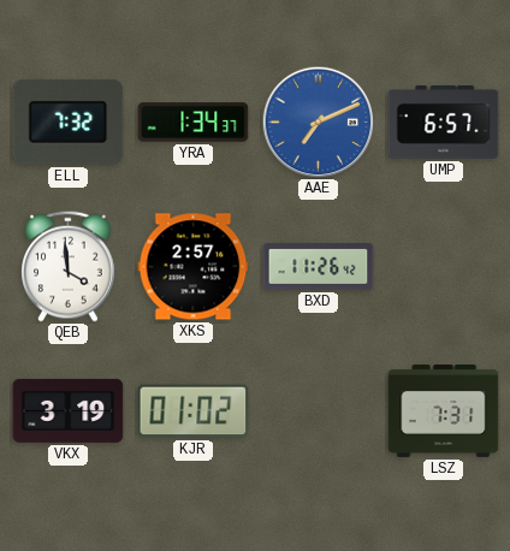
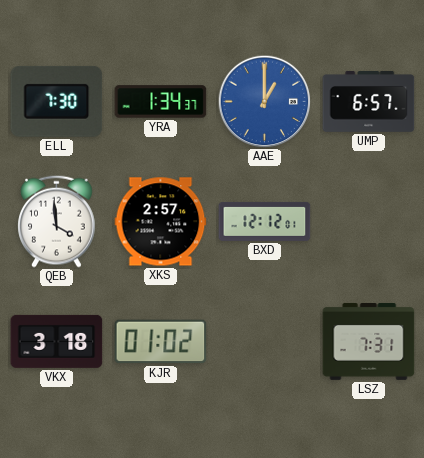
ELL: 7:32 -> 7:30 (57, 101)
AAE: 7:11 -> 1:00 (264, 101)
BXD: 11:26 -> 12:12 (265, 221)
VKX: 3:19 -> 3:18 (57, 341)
